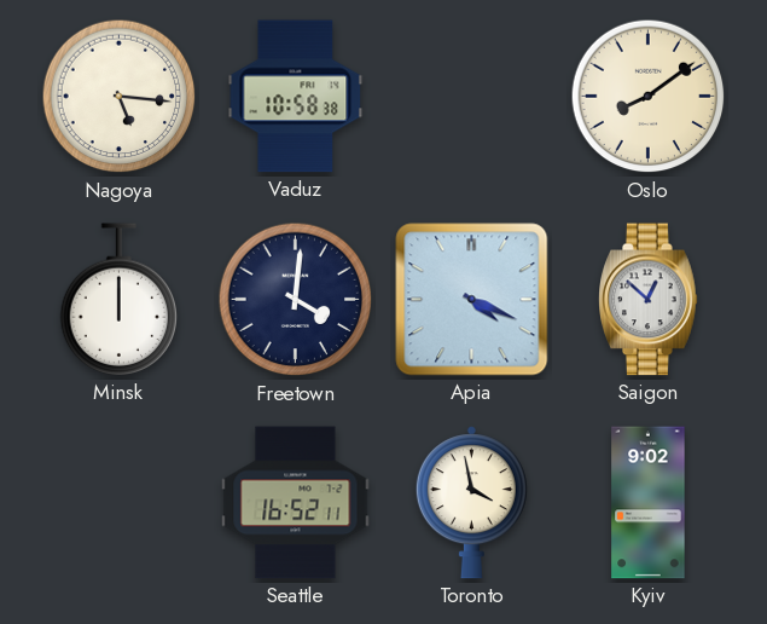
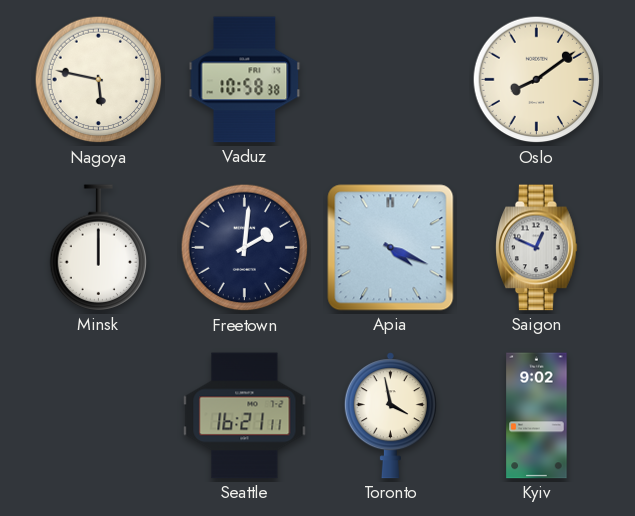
Nagoya: 5:16 -> 5:47 (99, 80)
Freetown: 4:01 -> 2:01 (245, 248)
Saigon: 12:52 -> 12:49 (537, 248)
Seattle: 16:52 -> 16:21 (245, 416)
